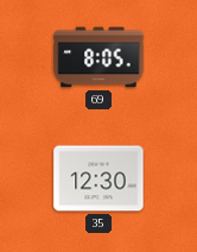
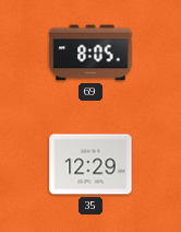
35: 12:30 -> 12:29 (90, 164)
